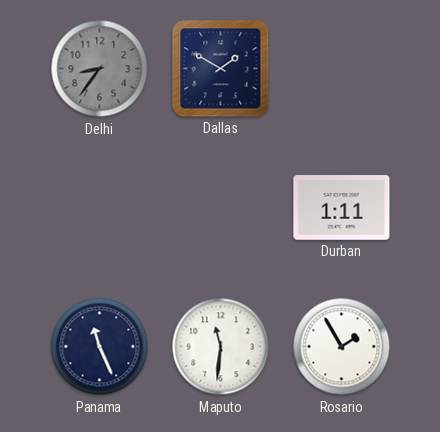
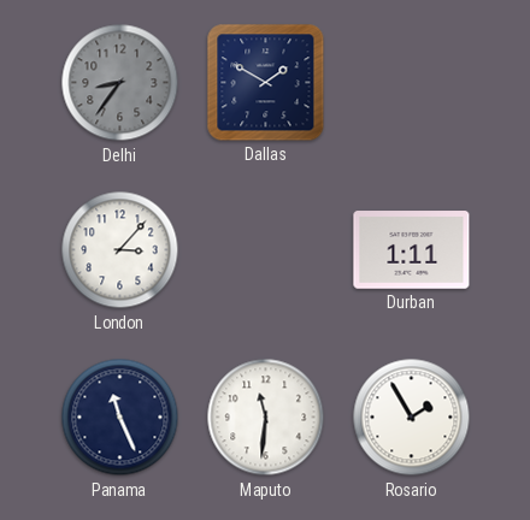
London: none -> 3:07 (120, 250)
